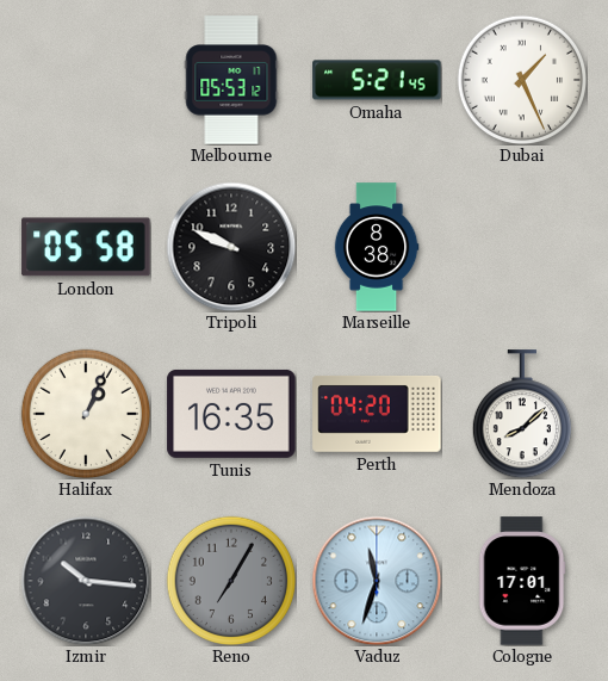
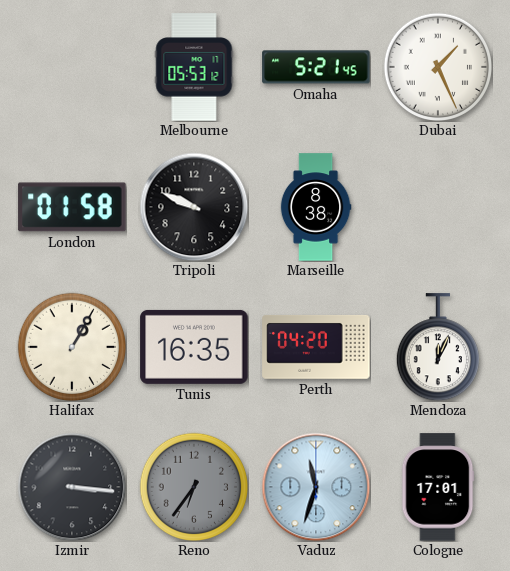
London: 05:58 -> 01:58 (72, 207)
Halifax: 1:04 -> 1:05 (71, 346)
Mendoza: 8:08 -> 12:04 (438, 347)
Izmir: 10:16 -> 3:16 (72, 487)
Reno: 7:05 -> 6:36 (193, 486)
